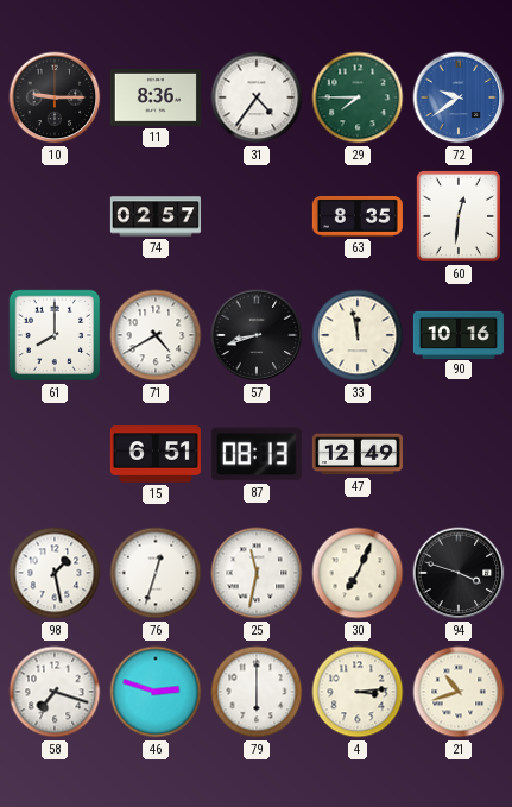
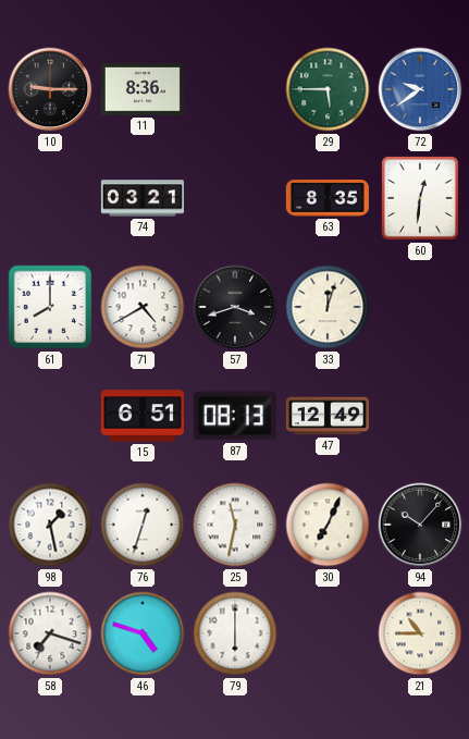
31: 4:36 -> none (257, 97)
29: 7:45 -> 5:45 (328, 89)
74: 02:57 -> 03:21 (143, 198)
57: 8:42 -> 3:42 (235, 307)
33: 11:58 -> 12:03 (328, 307)
90: 10:16 -> none (459, 334)
94: 3:48 -> 10:07 (420, 525)
46: 2:48 -> 4:48 (143, 633)
4: 3:14 -> none (358, 692)
21: 10:42 -> 10:45 (420, 633)
